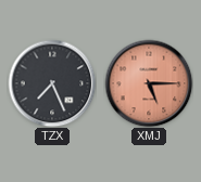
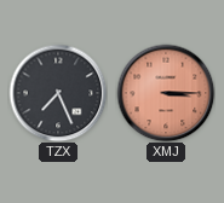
XMJ: 5:15 -> 3:15 (166, 93)
